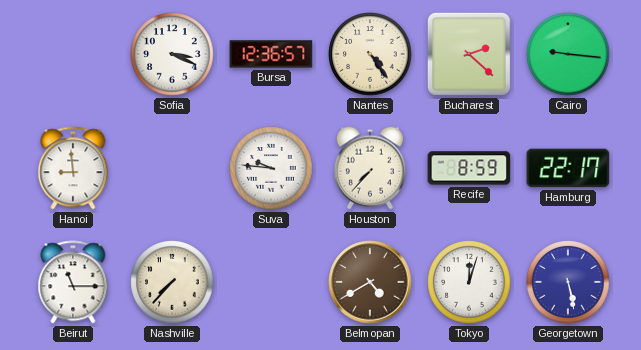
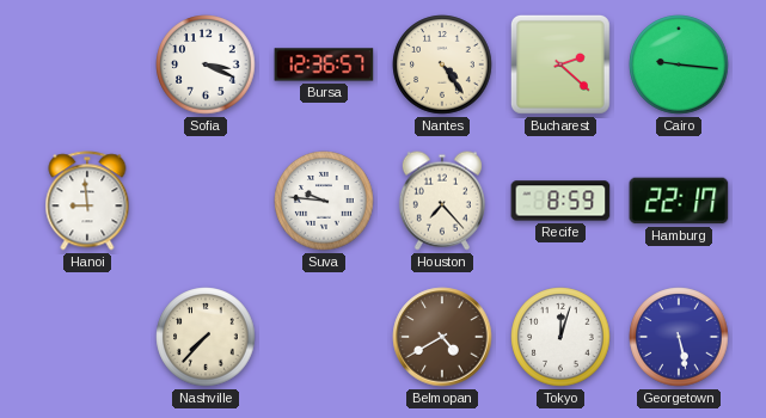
Houston: 7:37 -> 7:23 (442, 201)
Beirut: 11:15 -> none (73, 282)
